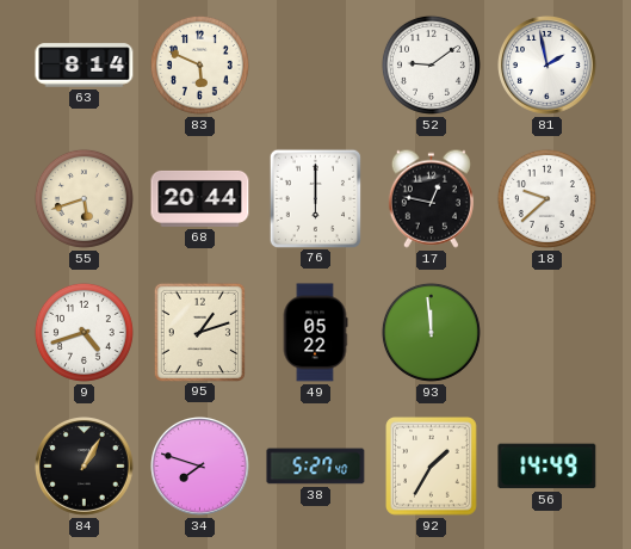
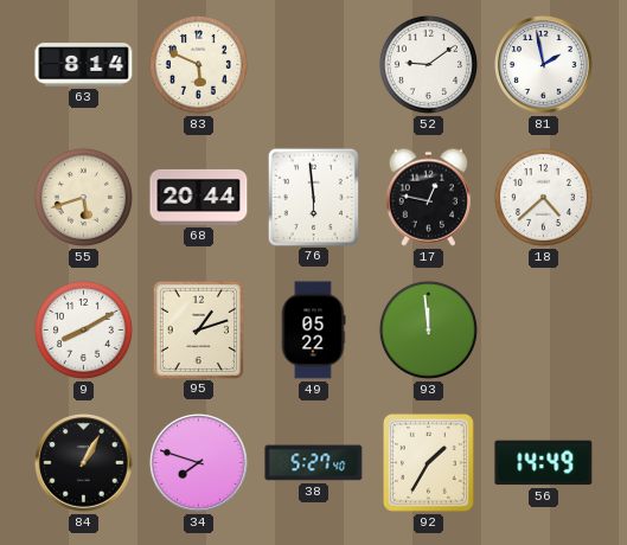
76: 6:00 -> 5:59 (313, 197)
18: 9:38 -> 4:38 (543, 197)
9: 4:42 -> 8:10 (83, 329)
